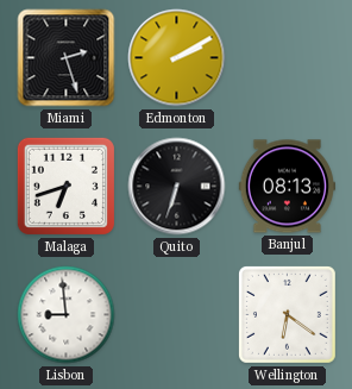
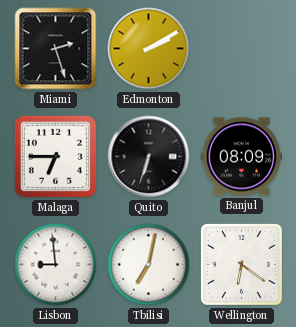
Malaga: 6:42 -> 6:45 (55, 156)
Banjul: 08:13 -> 08:09 (241, 157)
Tbilisi: none -> 7:02 (149, 265)
